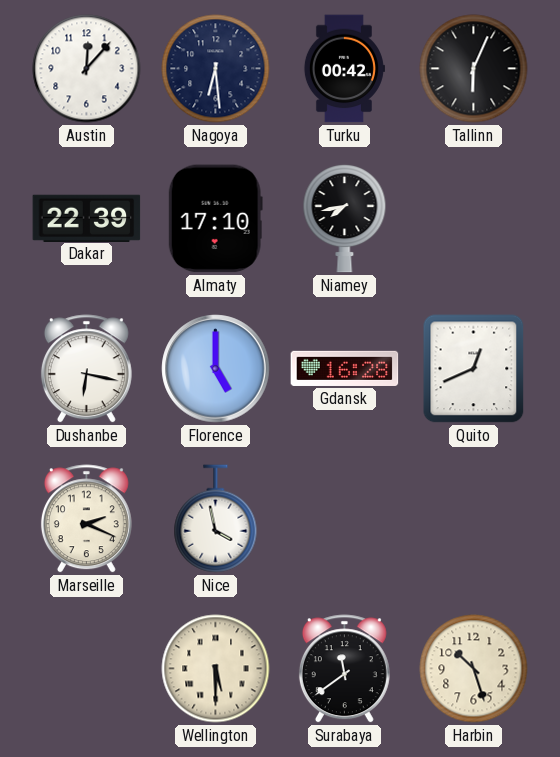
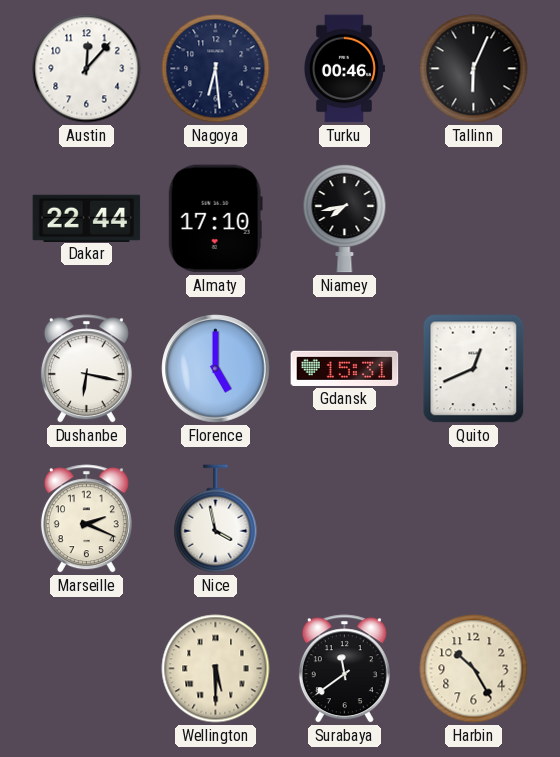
Turku: 00:42 -> 00:46 (344, 69)
Dakar: 22:39 -> 22:44 (87, 218)
Gdansk: 16:28 -> 15:31 (345, 368)
Harbin: 10:27 -> 10:25 (474, 669)
